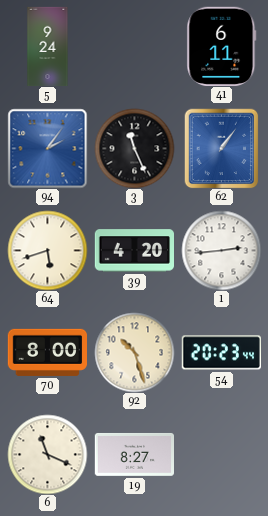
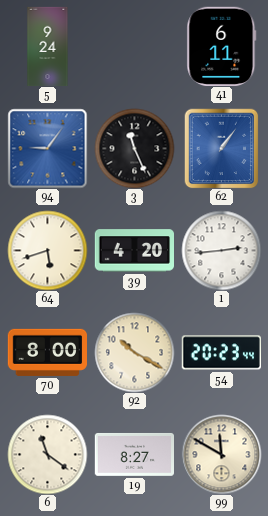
94: 2:06 -> 9:06 (47, 148)
92: 10:27 -> 10:20 (134, 352)
6: 11:19 -> 11:21 (47, 454)
99: none -> 11:50 (221, 454)
